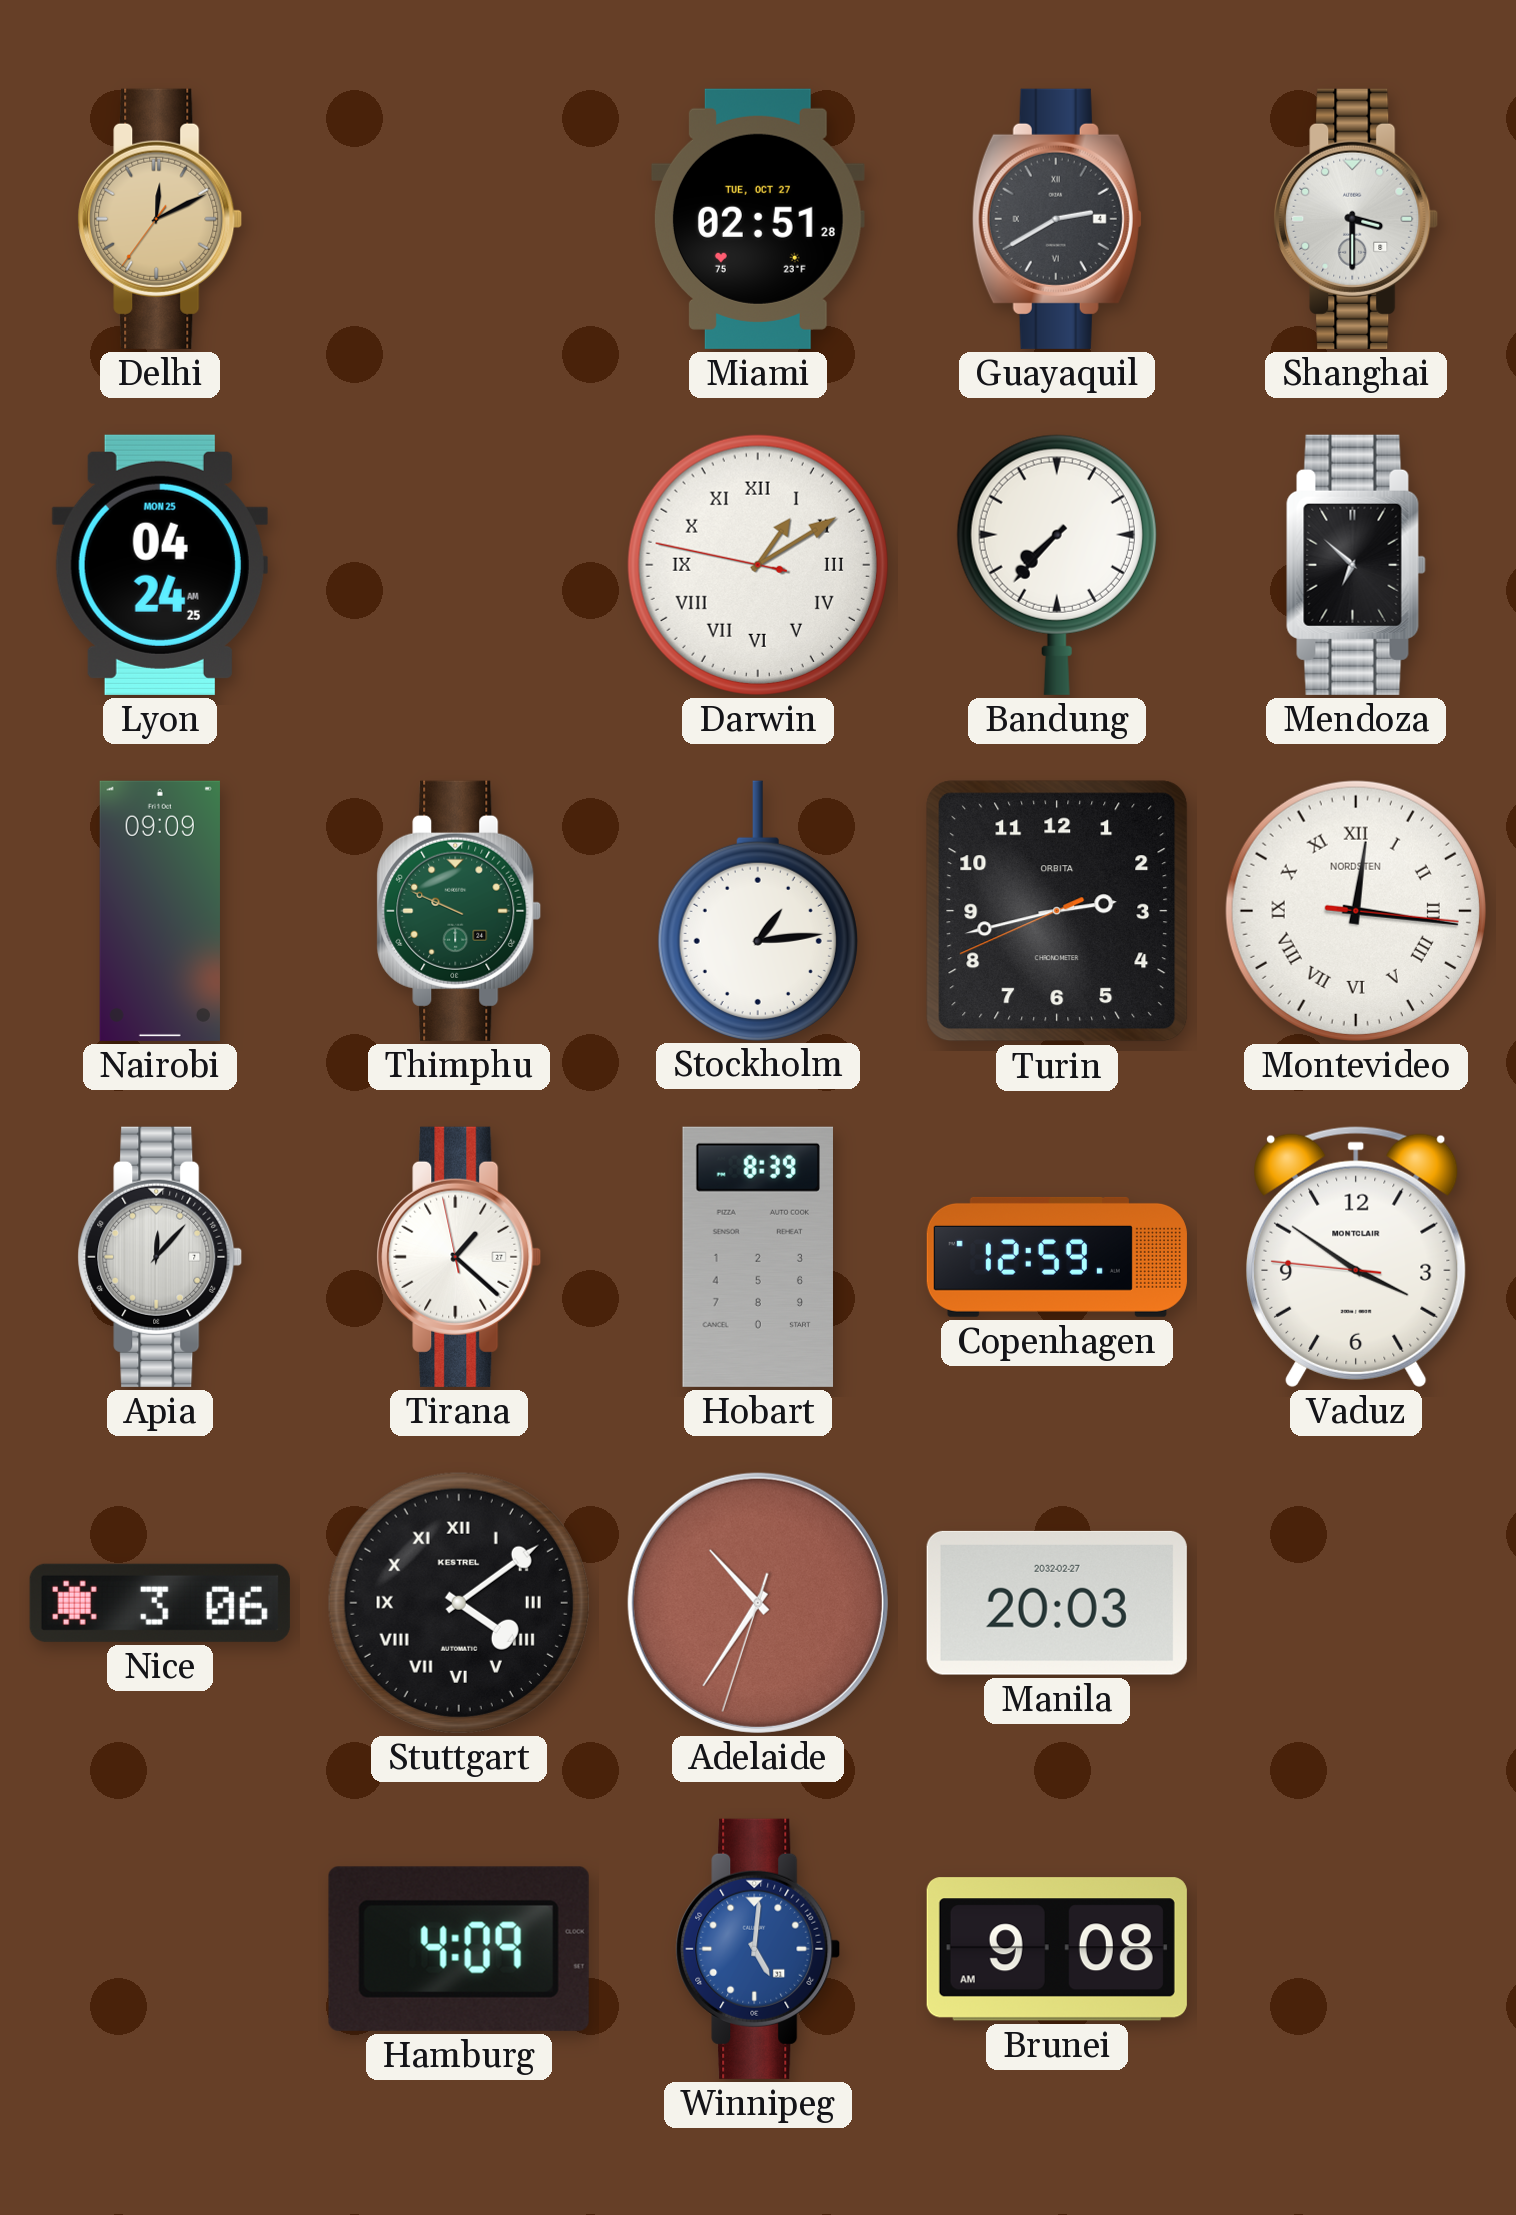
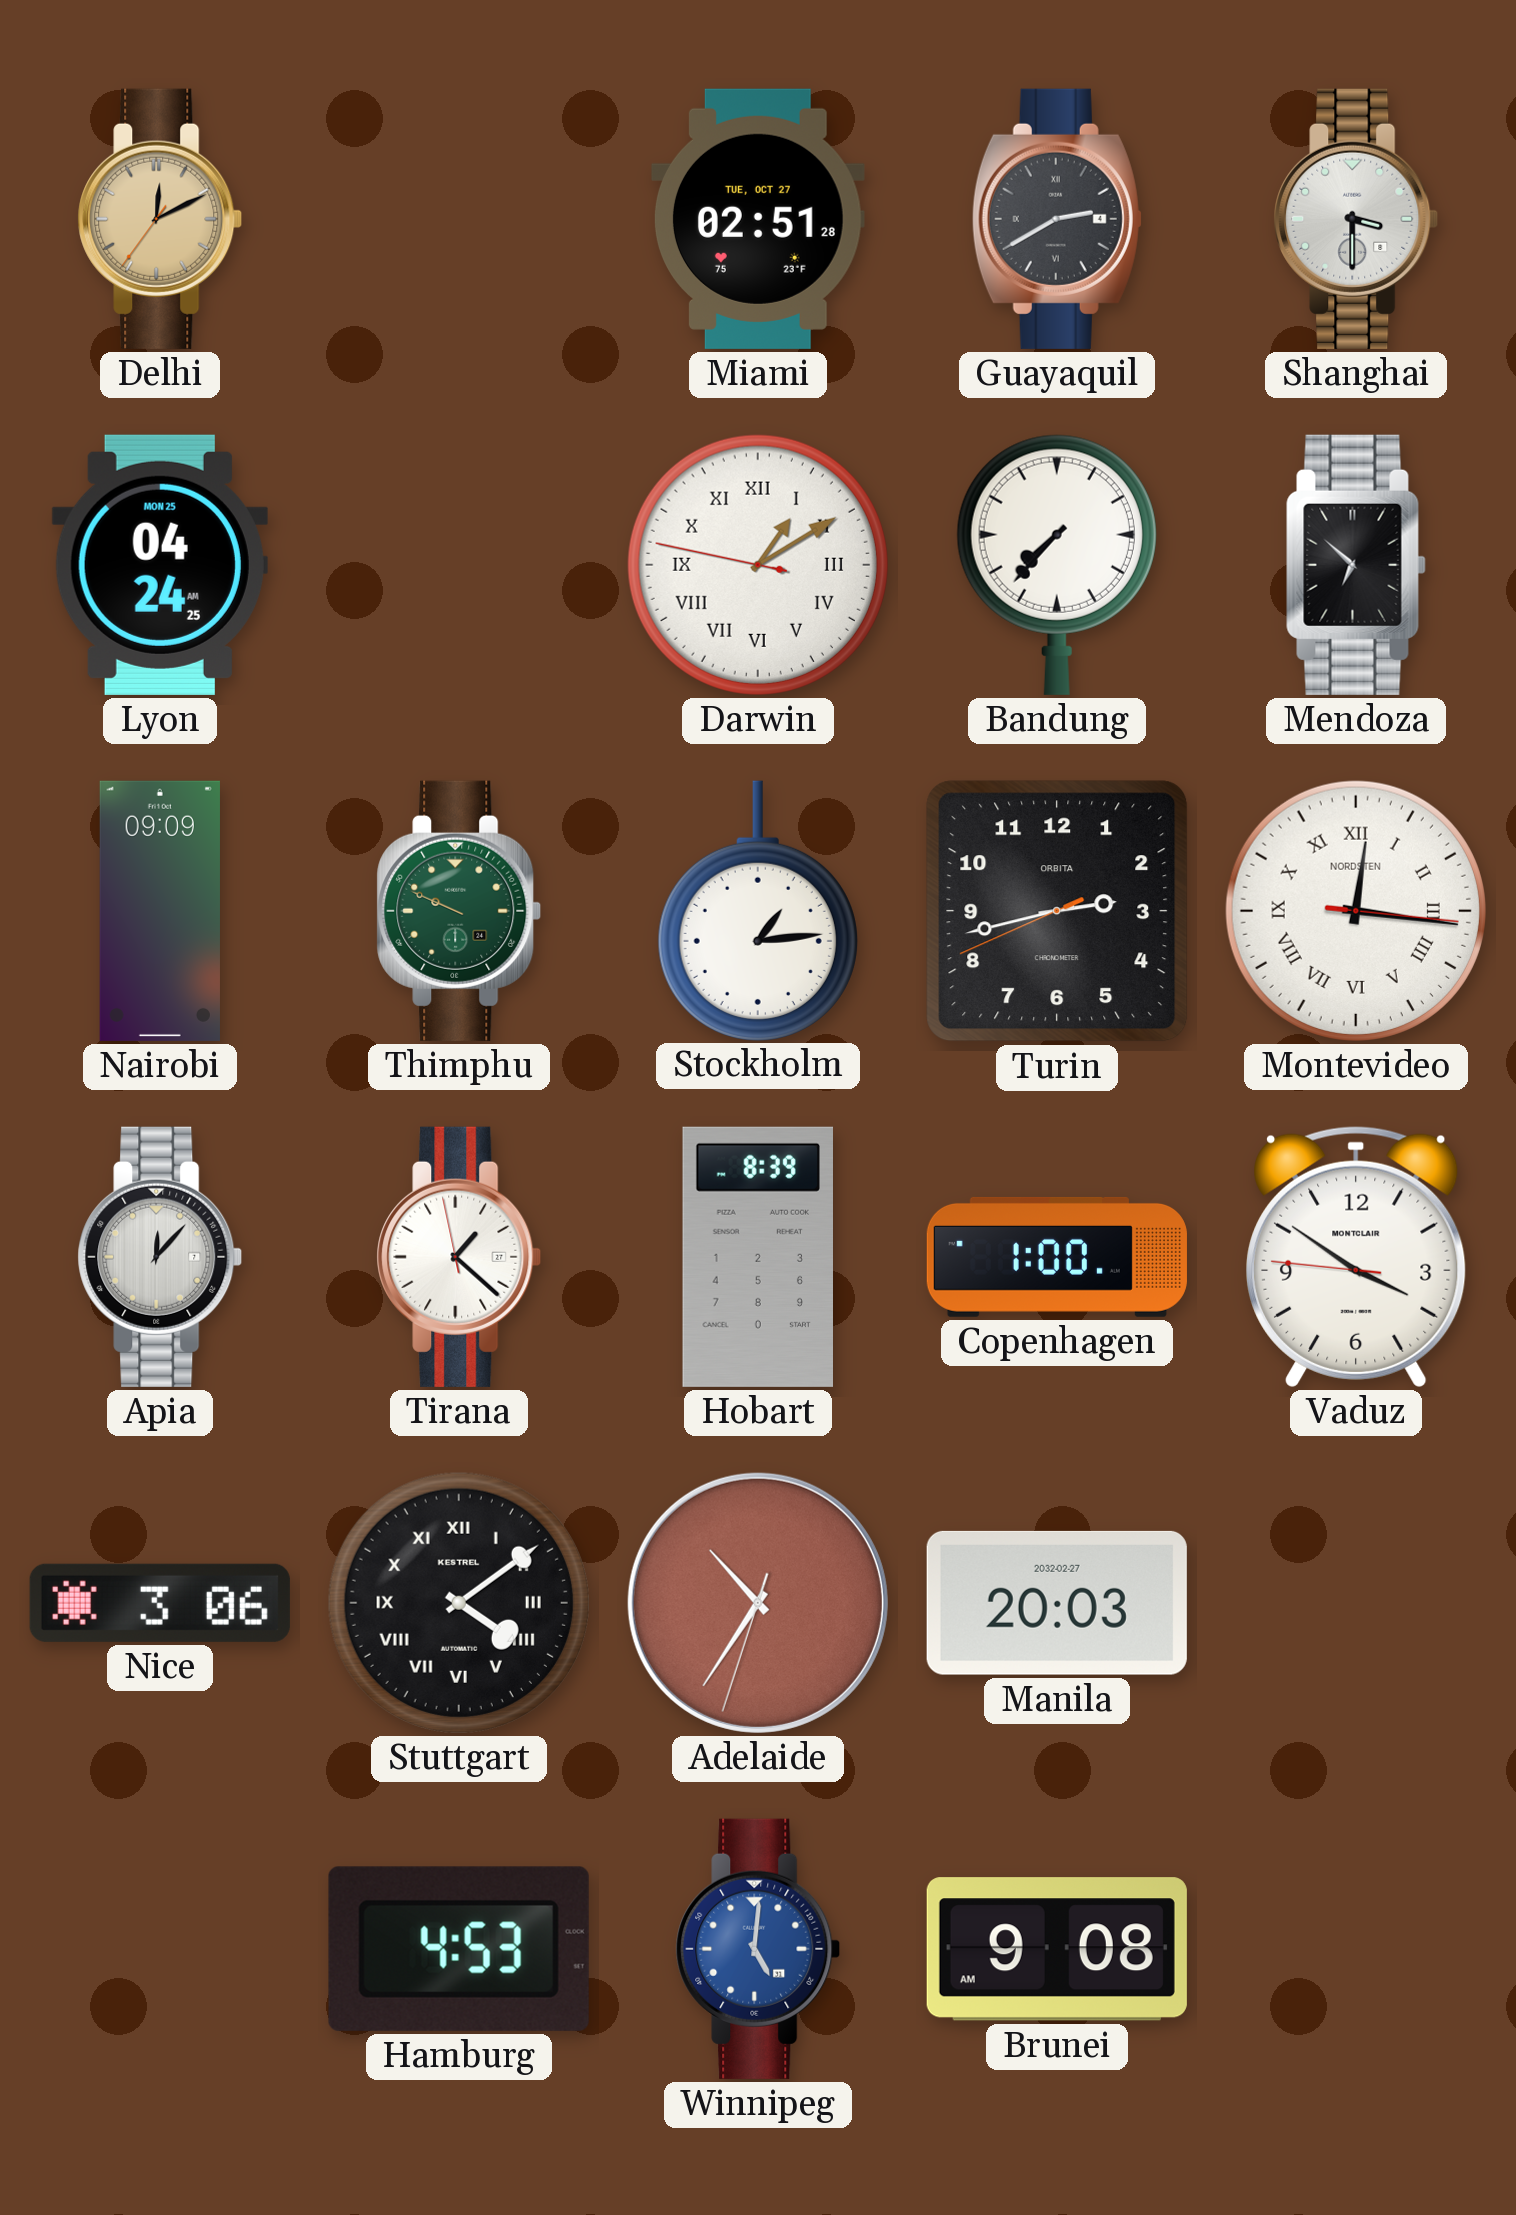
Copenhagen: 12:59 -> 1:00 (1057, 1257)
Hamburg: 4:09 -> 4:53 (459, 1949)
